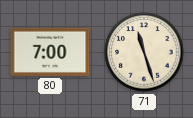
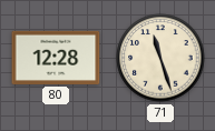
80: 7:00 -> 12:28 (56, 58)
